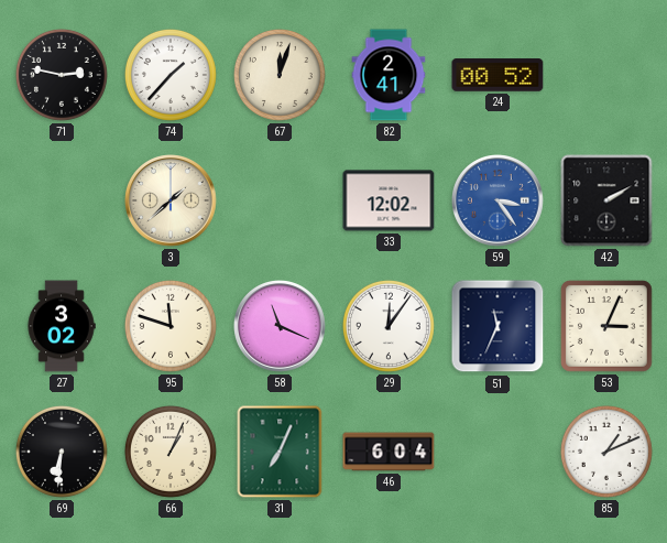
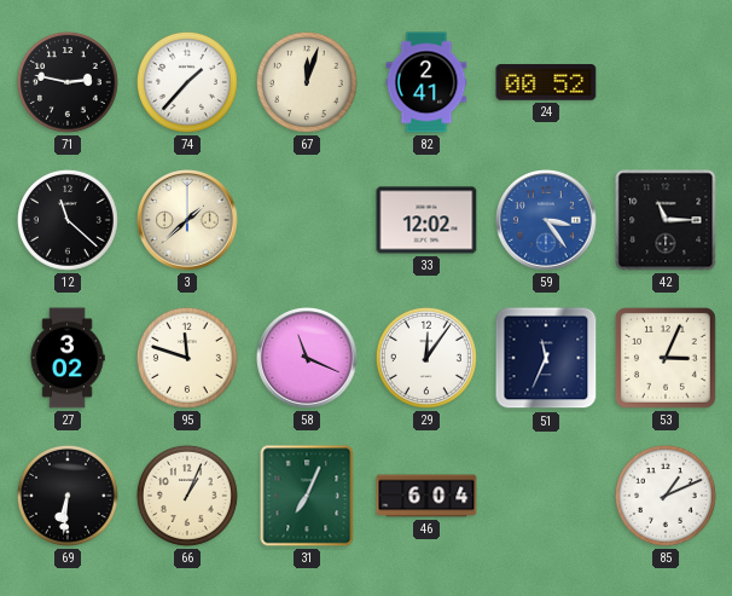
12: none -> 11:22 (68, 220)
42: 2:10 -> 11:15 (666, 220)
